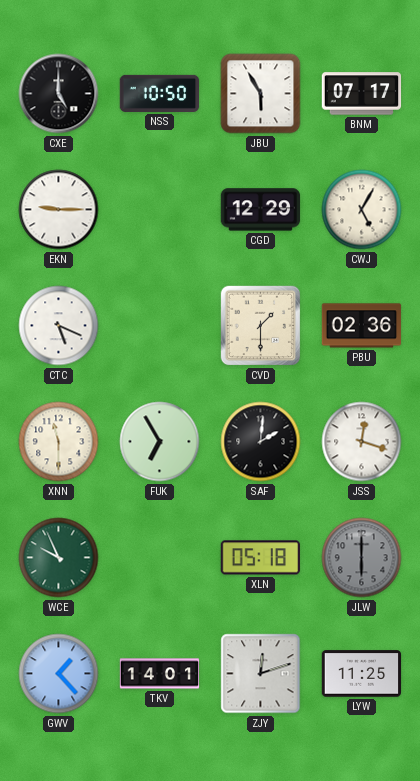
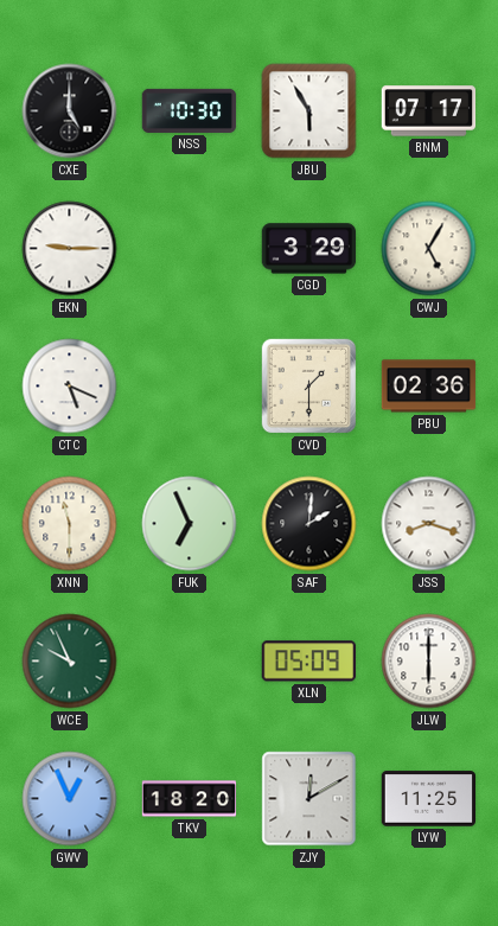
NSS: 10:50 -> 10:30 (190, 110)
CGD: 12:29 -> 3:29 (309, 249)
FUK: 6:55 -> 6:56 (190, 524)
JSS: 12:18 -> 8:18 (429, 524)
XLN: 05:18 -> 05:09 (308, 662)
JLW dial: grey -> white (429, 662)
GWV: 1:23 -> 12:56 (70, 799)
TKV: 14:01 -> 18:20 (190, 799)
ZJY: 12:12 -> 12:10 (309, 799)
